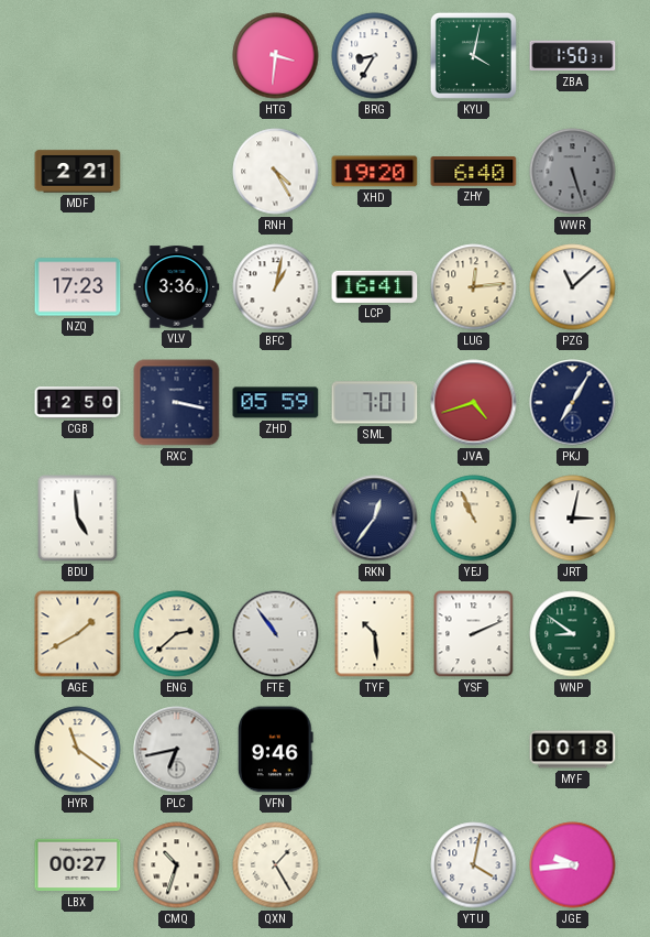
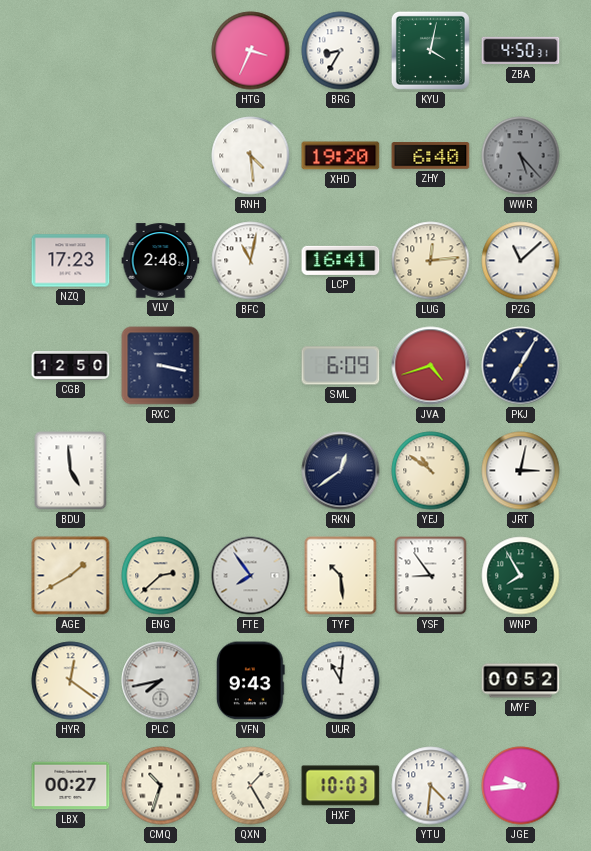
HTG: 3:31 -> 3:34 (251, 51)
ZBA: 1:50 -> 4:50 (521, 51)
MDF: 2:21 -> none (78, 172)
RNH: 4:25 -> 4:29 (251, 156)
WWR: 5:27 -> 5:23 (521, 156)
VLV: 3:36 -> 2:48 (161, 261)
BFC: 1:02 -> 11:02 (251, 261)
ZHD: 05:59 -> none (276, 403)
SML: 7:01 -> 6:09 (341, 366)
RKN: 12:36 -> 12:39 (341, 471)
YEJ: 10:56 -> 10:51 (431, 471)
FTE: 10:54 -> 7:54 (251, 576)
YSF: 2:11 -> 8:54 (431, 576)
WNP: 8:51 -> 7:55 (521, 576)
HYR: 11:21 -> 12:21 (71, 681)
PLC: 6:43 -> 7:43 (161, 681)
VFN: 9:46 -> 9:43 (251, 681)
UUR: none -> 11:01 (341, 681)
MYF: 00:18 -> 00:52 (521, 681)
HXF: none -> 10:03 (341, 786)
YTU: 4:02 -> 4:31 (431, 786)
